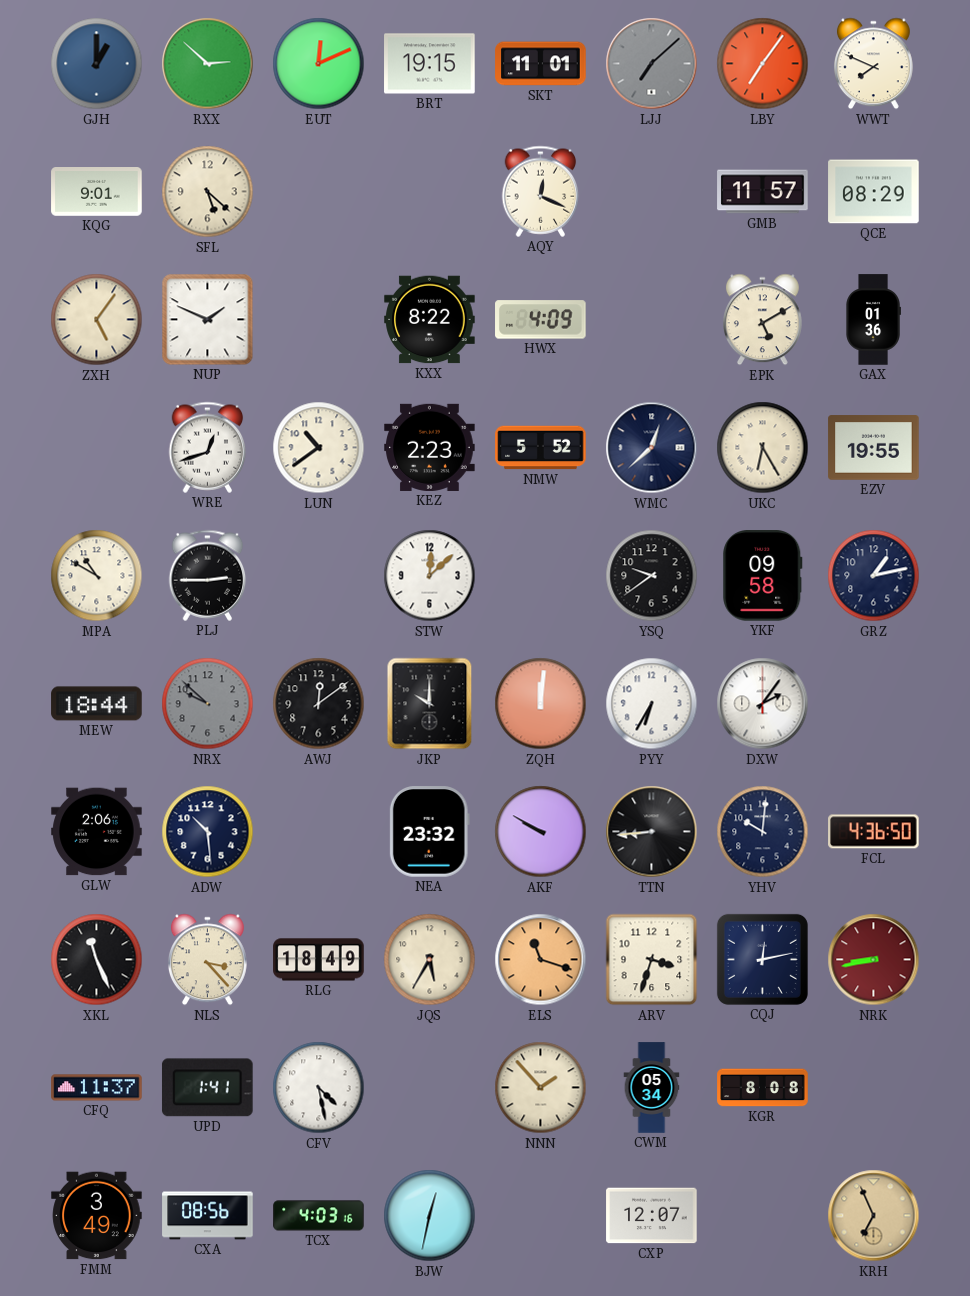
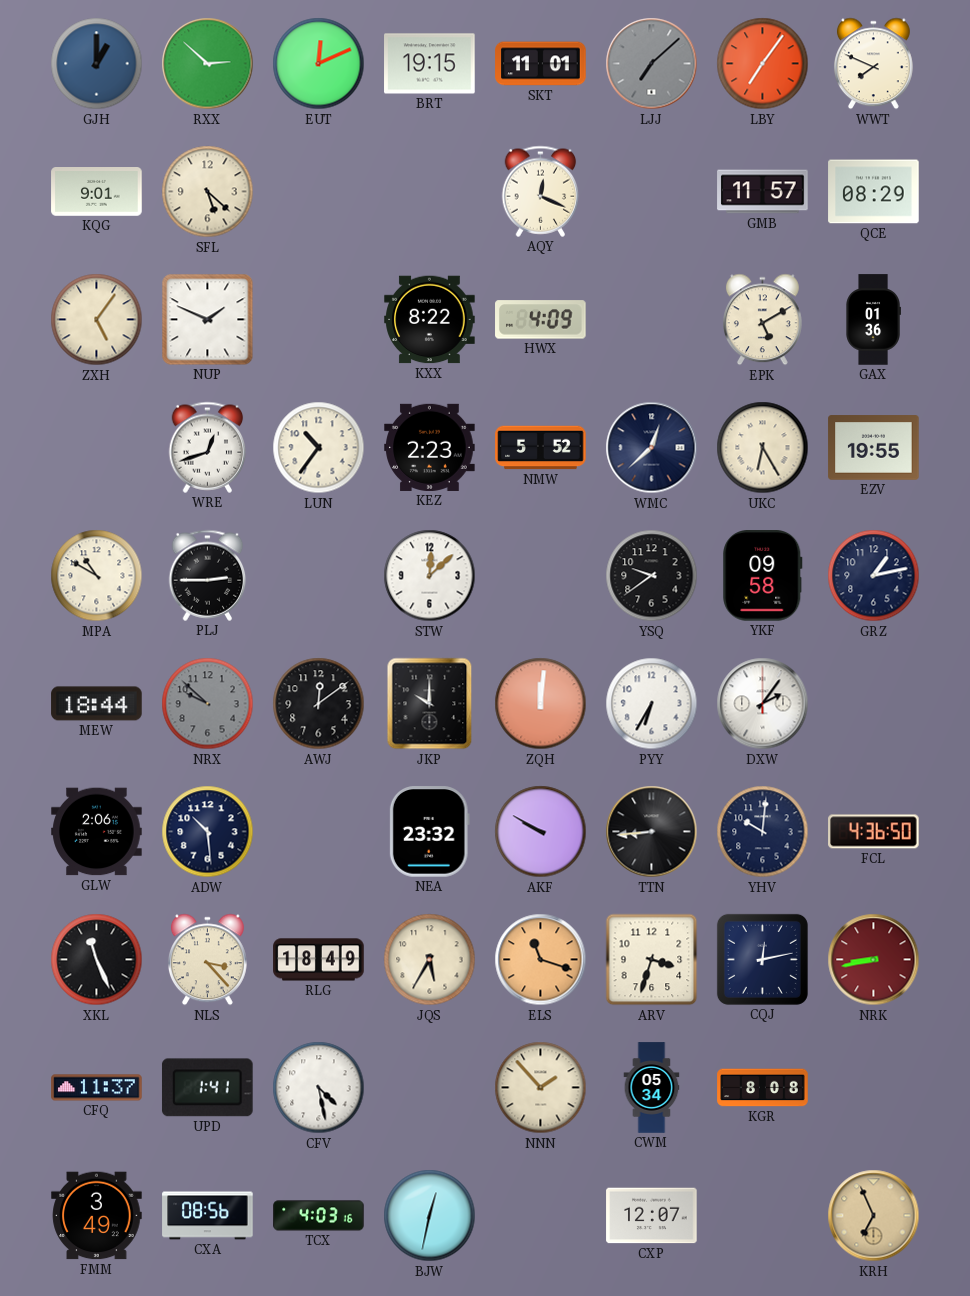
LUN: 10:39 -> 10:36 (319, 448)
